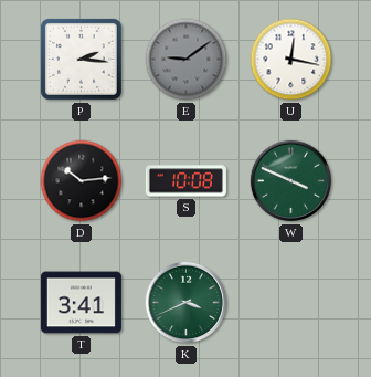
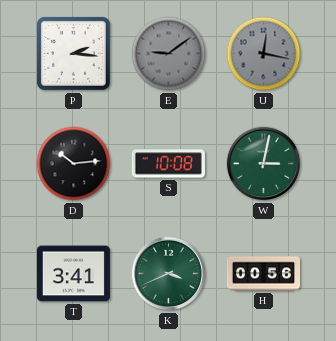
U dial: white -> grey (264, 54)
W: 3:49 -> 3:02 (264, 164)
H: none -> 00:56 (263, 274)
